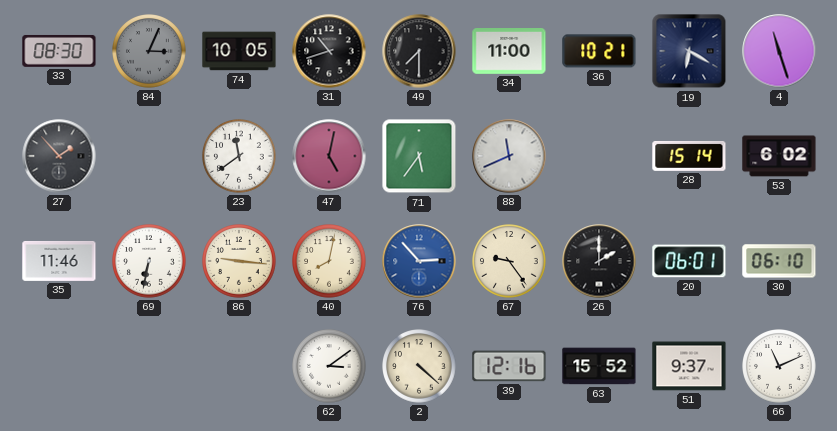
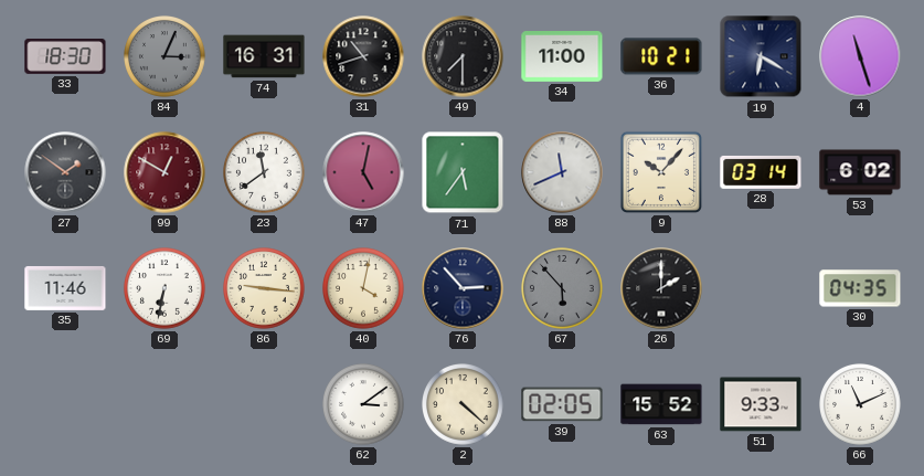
33: 08:30 -> 18:30 (65, 56)
74: 10:05 -> 16:31 (264, 56)
27: 1:53 -> 1:51 (65, 172)
99: none -> 12:50 (164, 172)
9: none -> 10:07 (661, 172)
28: 15:14 -> 03:14 (761, 172)
40: 8:02 -> 4:02 (363, 288)
76 dial: blue -> navy (463, 288)
67: 9:24 -> 5:53 (562, 288)
67 dial: cream -> grey (562, 288)
20: 06:01 -> none (689, 261)
30: 06:10 -> 04:35 (860, 288)
39: 12:16 -> 02:05 (562, 404)
51: 9:37 -> 9:33 (761, 404)
